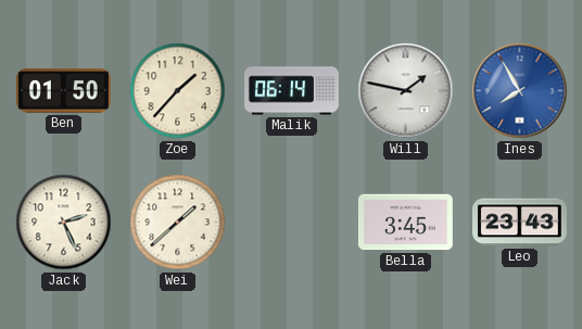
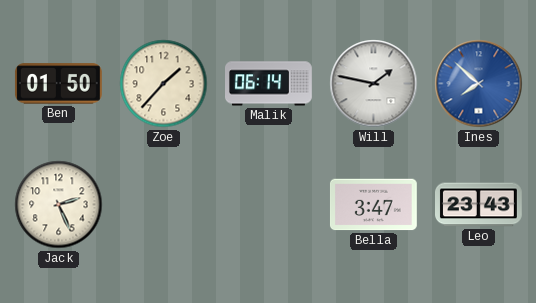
Ines: 7:55 -> 7:52 (479, 84)
Wei: 1:38 -> none (178, 223)
Bella: 3:45 -> 3:47 (374, 205)
